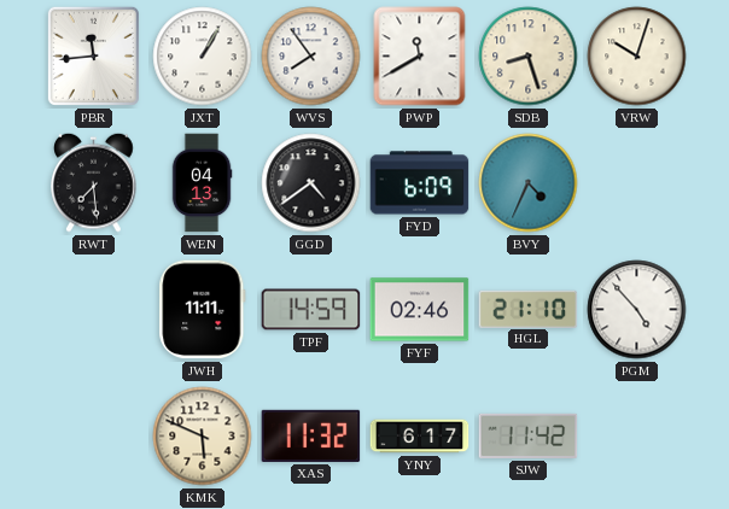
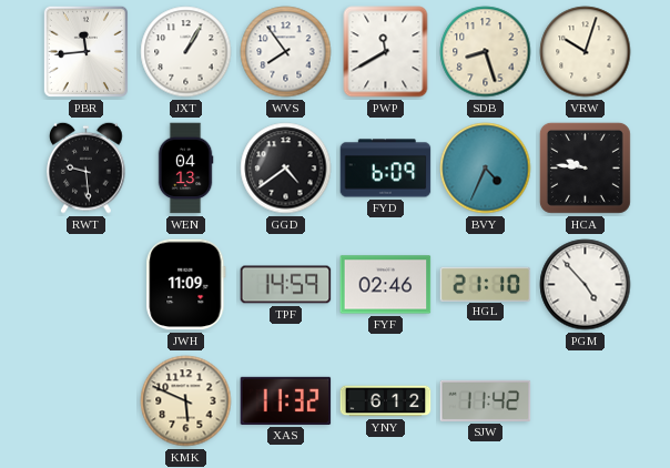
RWT: 7:29 -> 9:29 (87, 167)
HCA: none -> 9:46 (585, 167)
JWH: 11:11 -> 11:09 (186, 285)
YNY: 6:17 -> 6:12 (386, 401)
